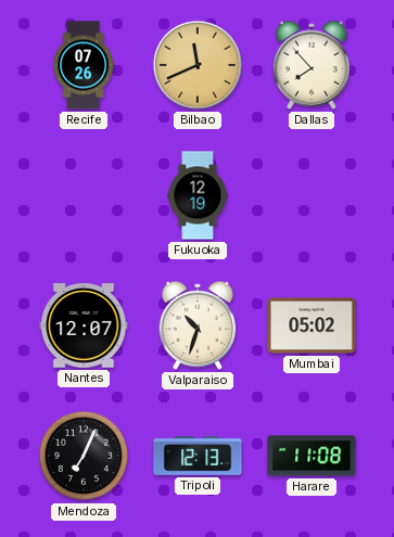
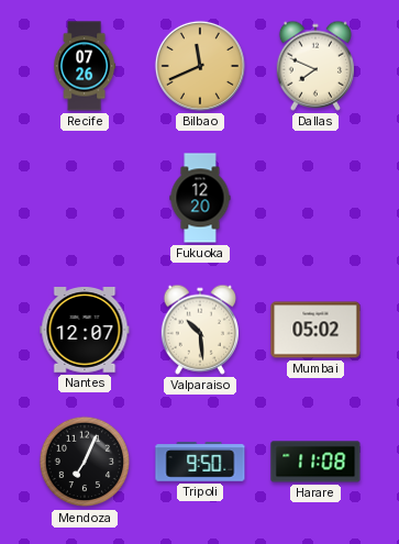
Dallas: 7:53 -> 7:49 (314, 66)
Fukuoka: 12:19 -> 12:20 (200, 198)
Valparaiso: 10:33 -> 10:29 (199, 330)
Tripoli: 12:13 -> 9:50 (200, 462)
